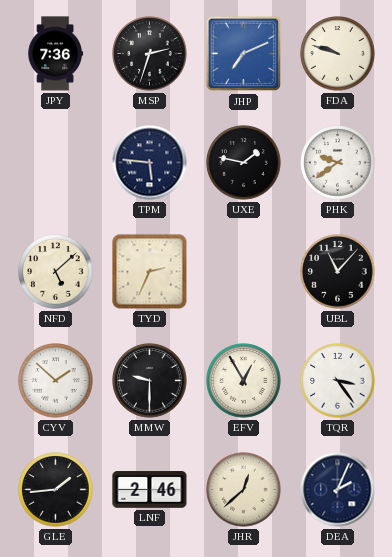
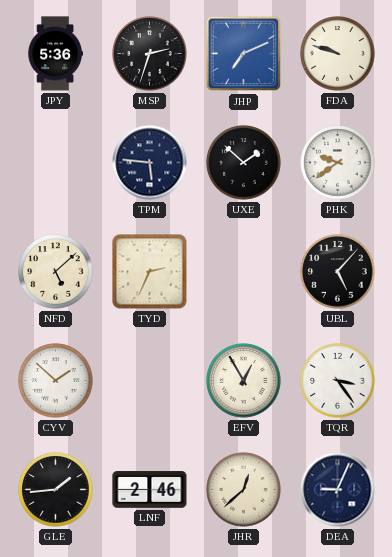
JPY: 7:36 -> 5:36 (55, 54)
UXE: 1:47 -> 1:52 (244, 163)
UBL: 11:07 -> 5:07 (338, 272)
MMW: 9:30 -> none (150, 381)
DEA: 2:04 -> 9:04 (338, 490)
